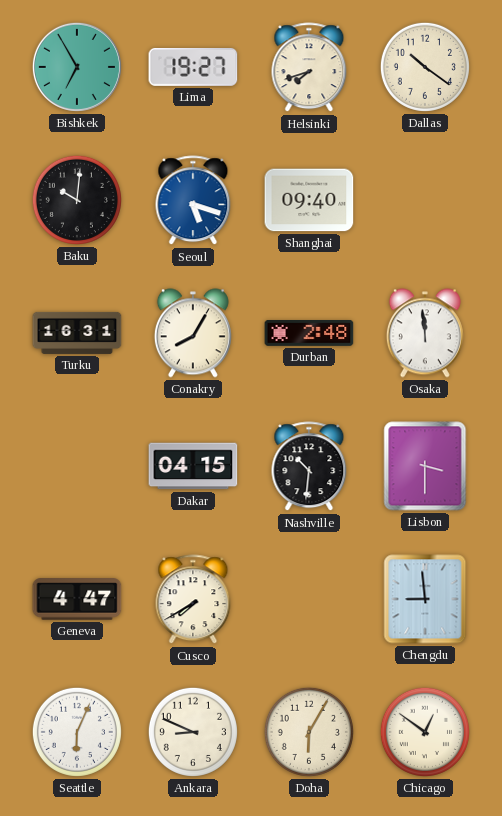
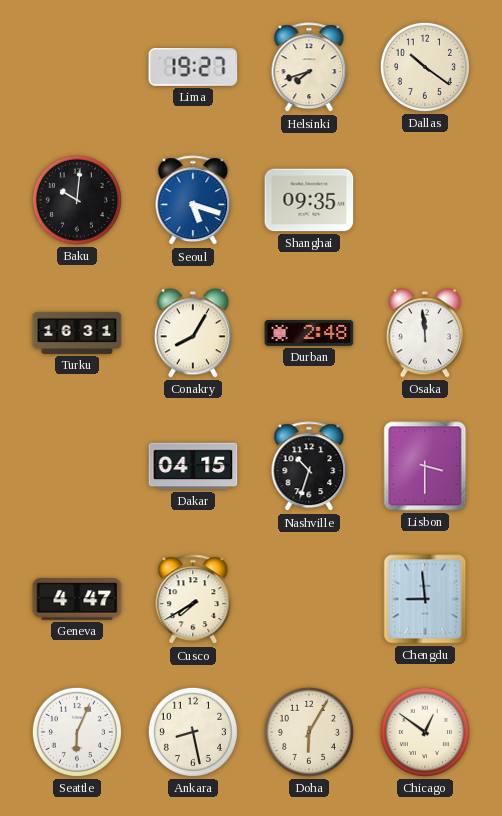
Bishkek: 6:55 -> none (77, 67)
Shanghai: 09:40 -> 09:35 (309, 200)
Nashville: 10:31 -> 10:33 (309, 467)
Ankara: 8:49 -> 8:28 (193, 732)
